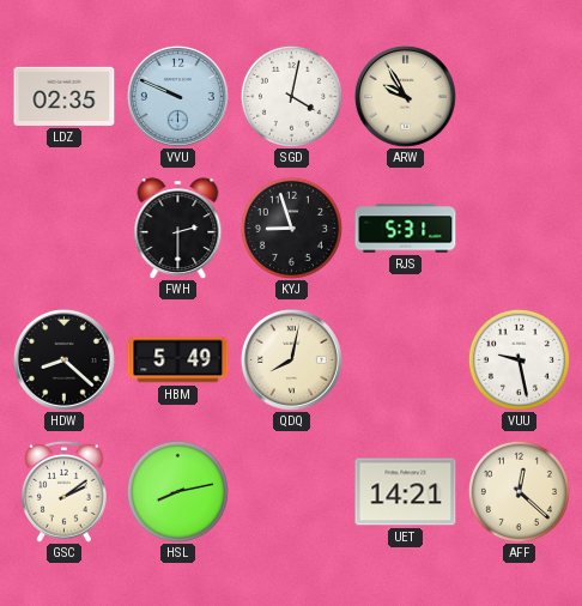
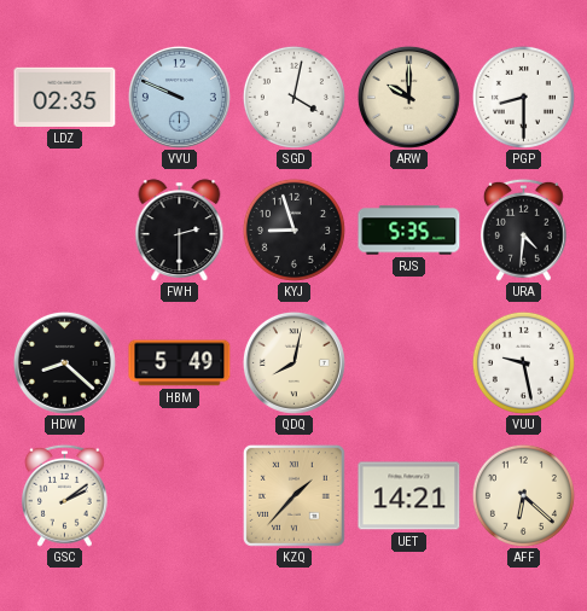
ARW: 9:55 -> 10:00 (408, 97)
PGP: none -> 8:30 (523, 97)
RJS: 5:31 -> 5:35 (409, 231)
URA: none -> 4:31 (523, 229)
HSL: 8:13 -> none (177, 491)
KZQ: none -> 1:37 (295, 496)
AFF: 12:22 -> 6:22 (523, 495)
